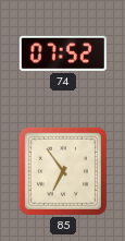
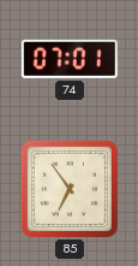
74: 07:52 -> 07:01 (70, 59)
